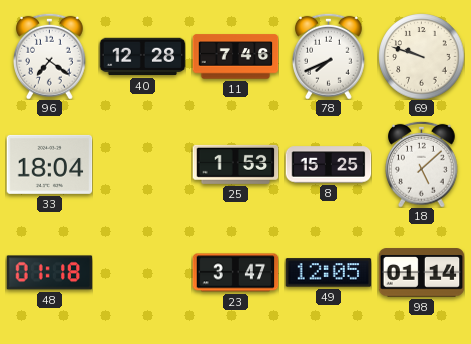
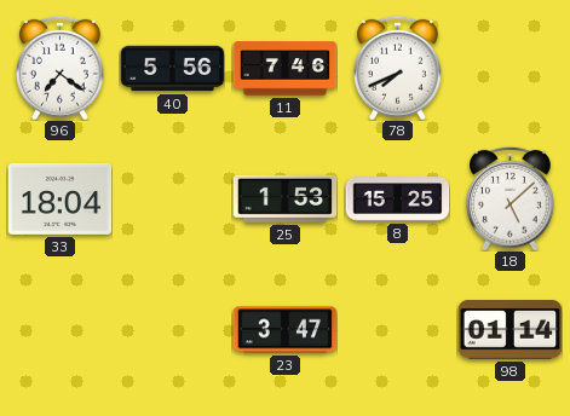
40: 12:28 -> 5:56 (172, 69)
69: 9:48 -> none (421, 56)
48: 01:18 -> none (49, 273)
49: 12:05 -> none (328, 273)
